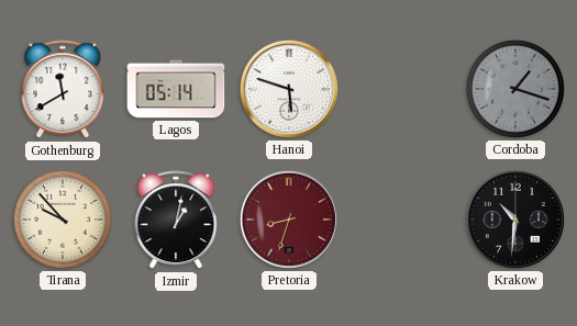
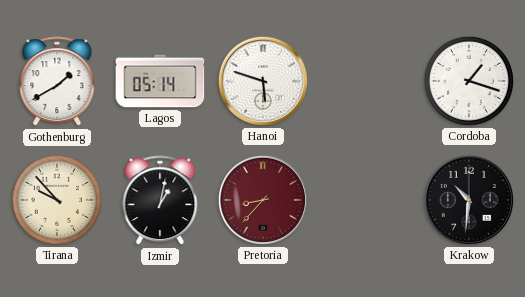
Gothenburg: 11:40 -> 1:40 (57, 82)
Cordoba dial: grey -> white (469, 81)
Pretoria: 8:33 -> 8:37 (263, 200)
